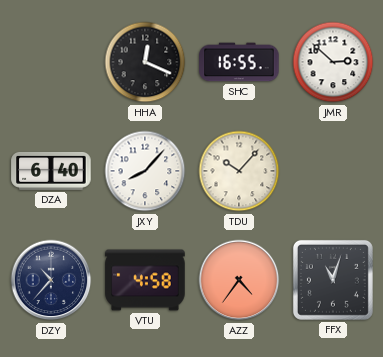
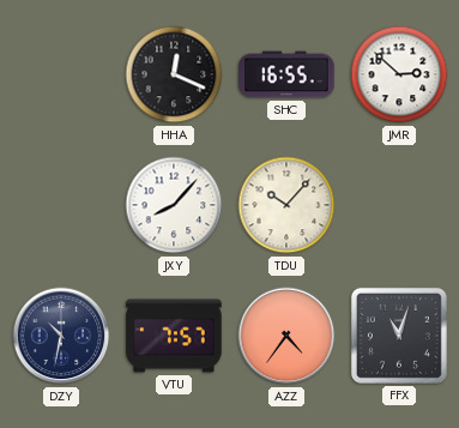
DZA: 6:40 -> none (51, 171)
DZY: 10:37 -> 10:32 (61, 336)
VTU: 4:58 -> 7:57 (174, 336)
